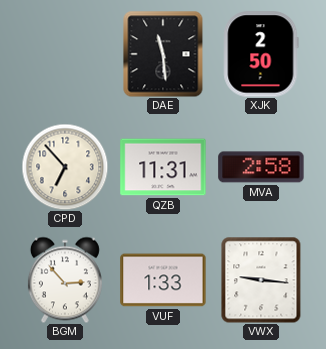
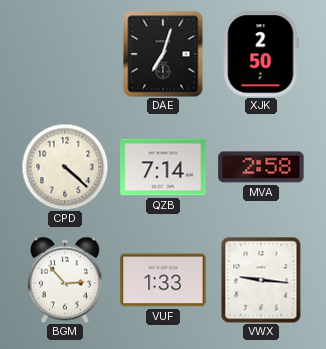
DAE: 11:29 -> 7:03 (163, 54)
CPD: 6:53 -> 4:22 (65, 167)
QZB: 11:31 -> 7:14 (163, 167)
